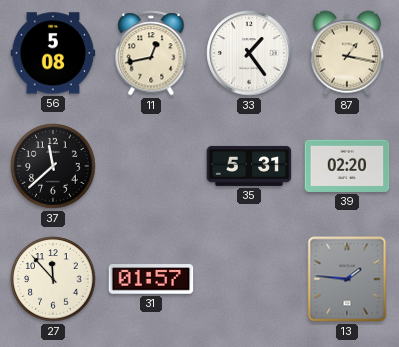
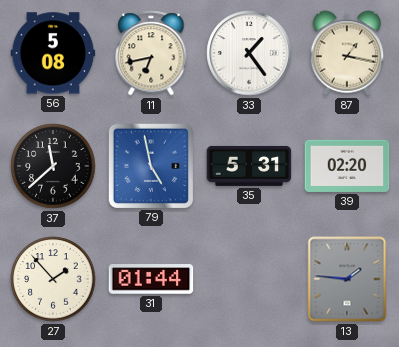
11: 12:43 -> 6:43 (151, 53)
79: none -> 4:58 (150, 165)
27: 11:53 -> 1:53 (53, 279)
31: 01:57 -> 01:44 (151, 279)
